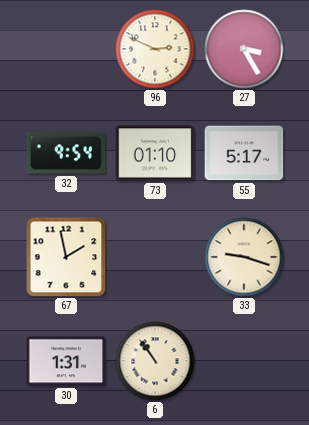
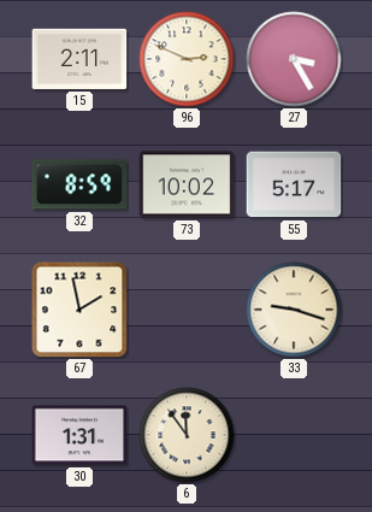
15: none -> 2:11 (79, 59)
32: 9:54 -> 8:59 (79, 184)
73: 01:10 -> 10:02 (187, 184)
6: 10:54 -> 11:54 (187, 435)
